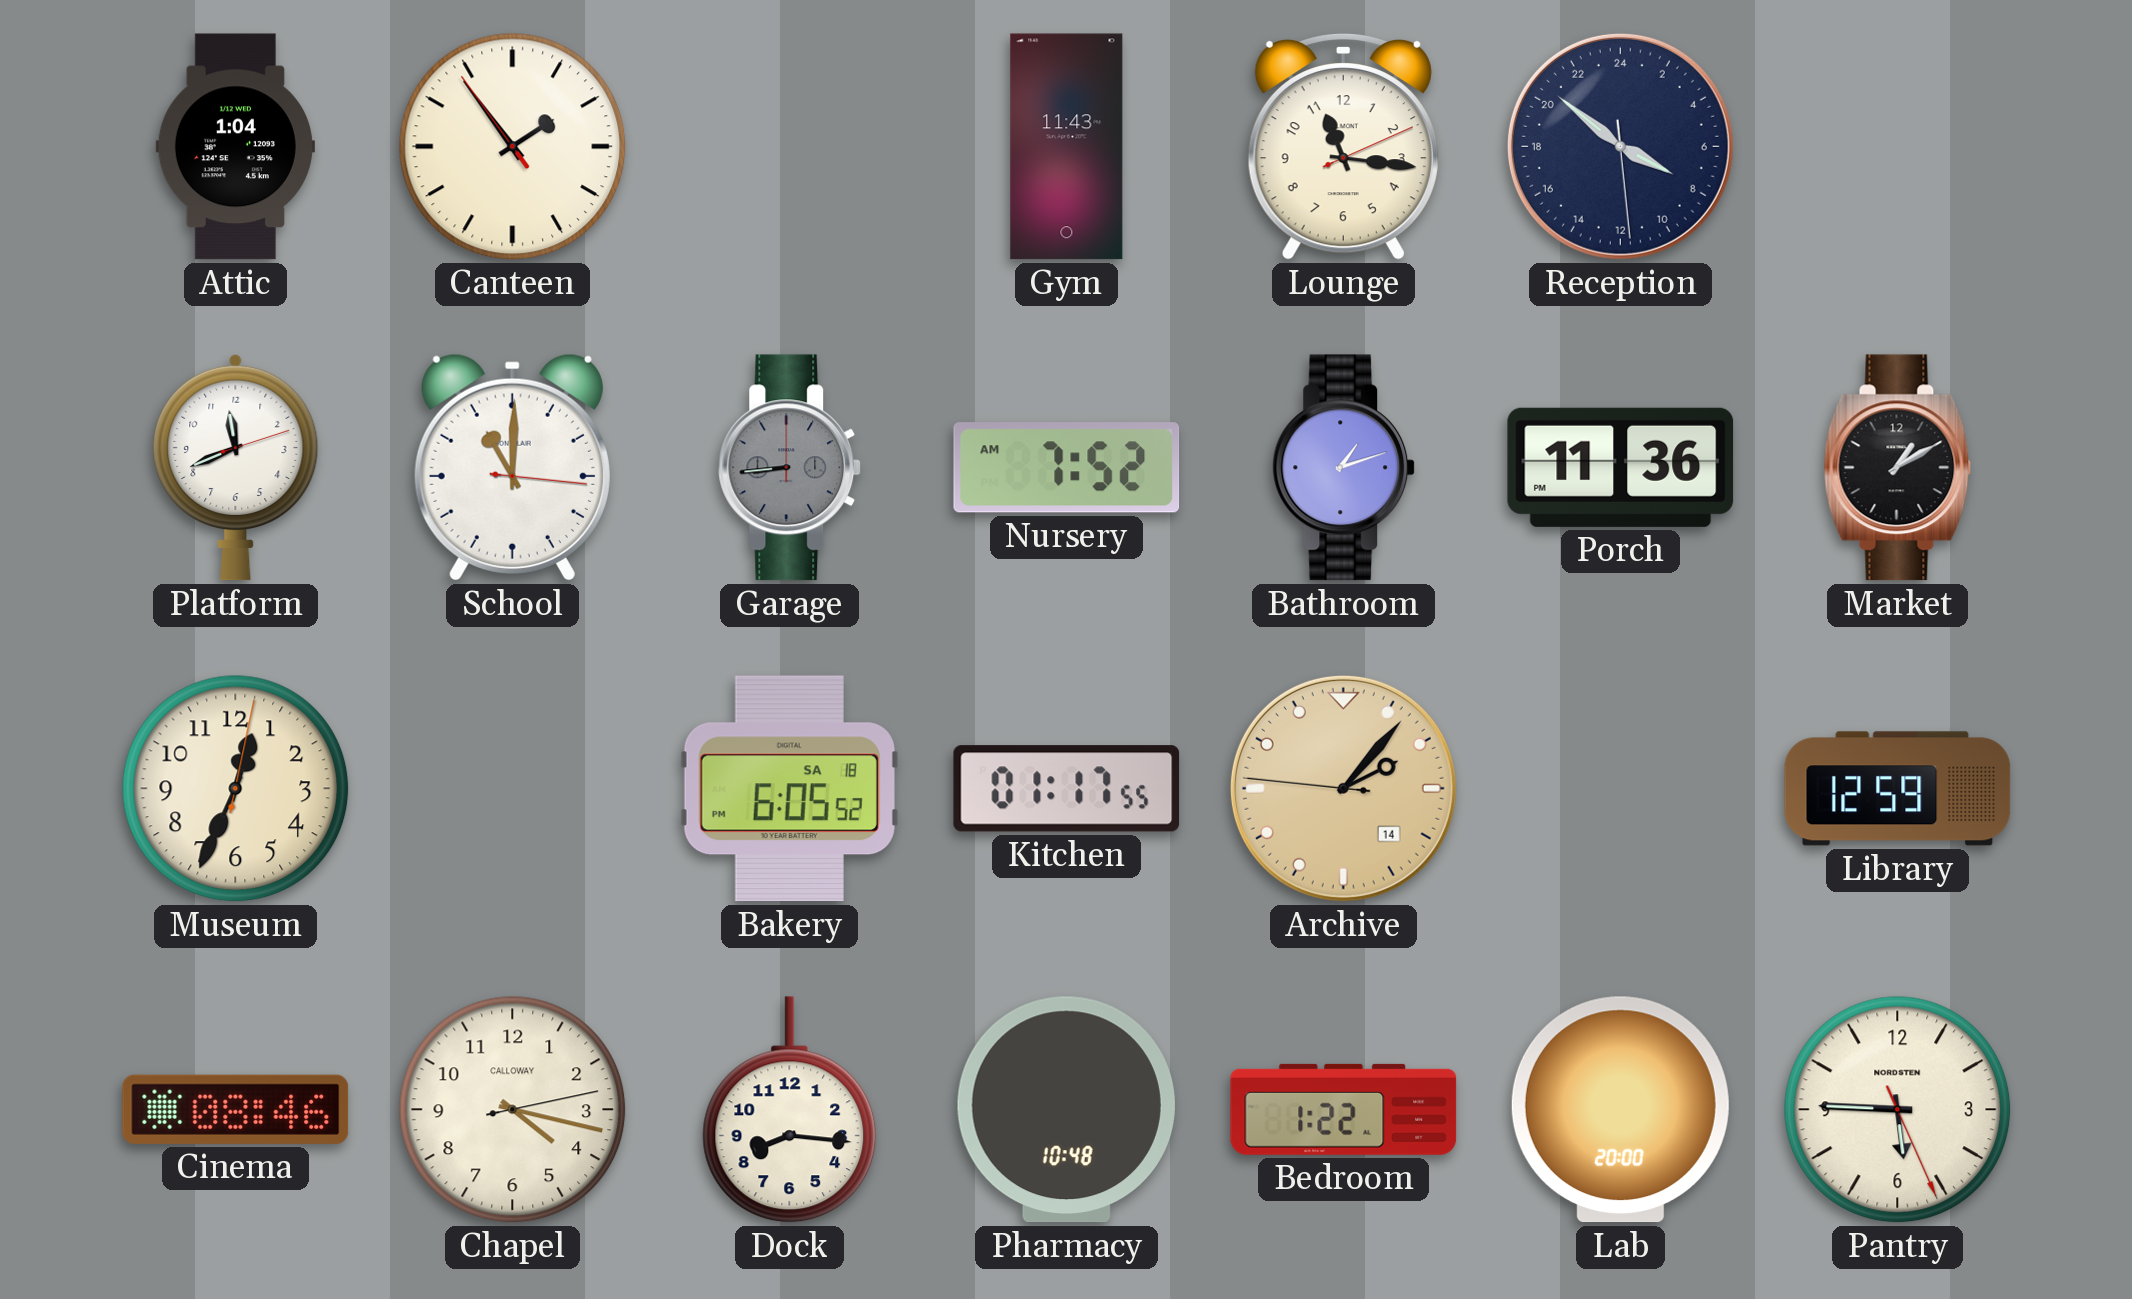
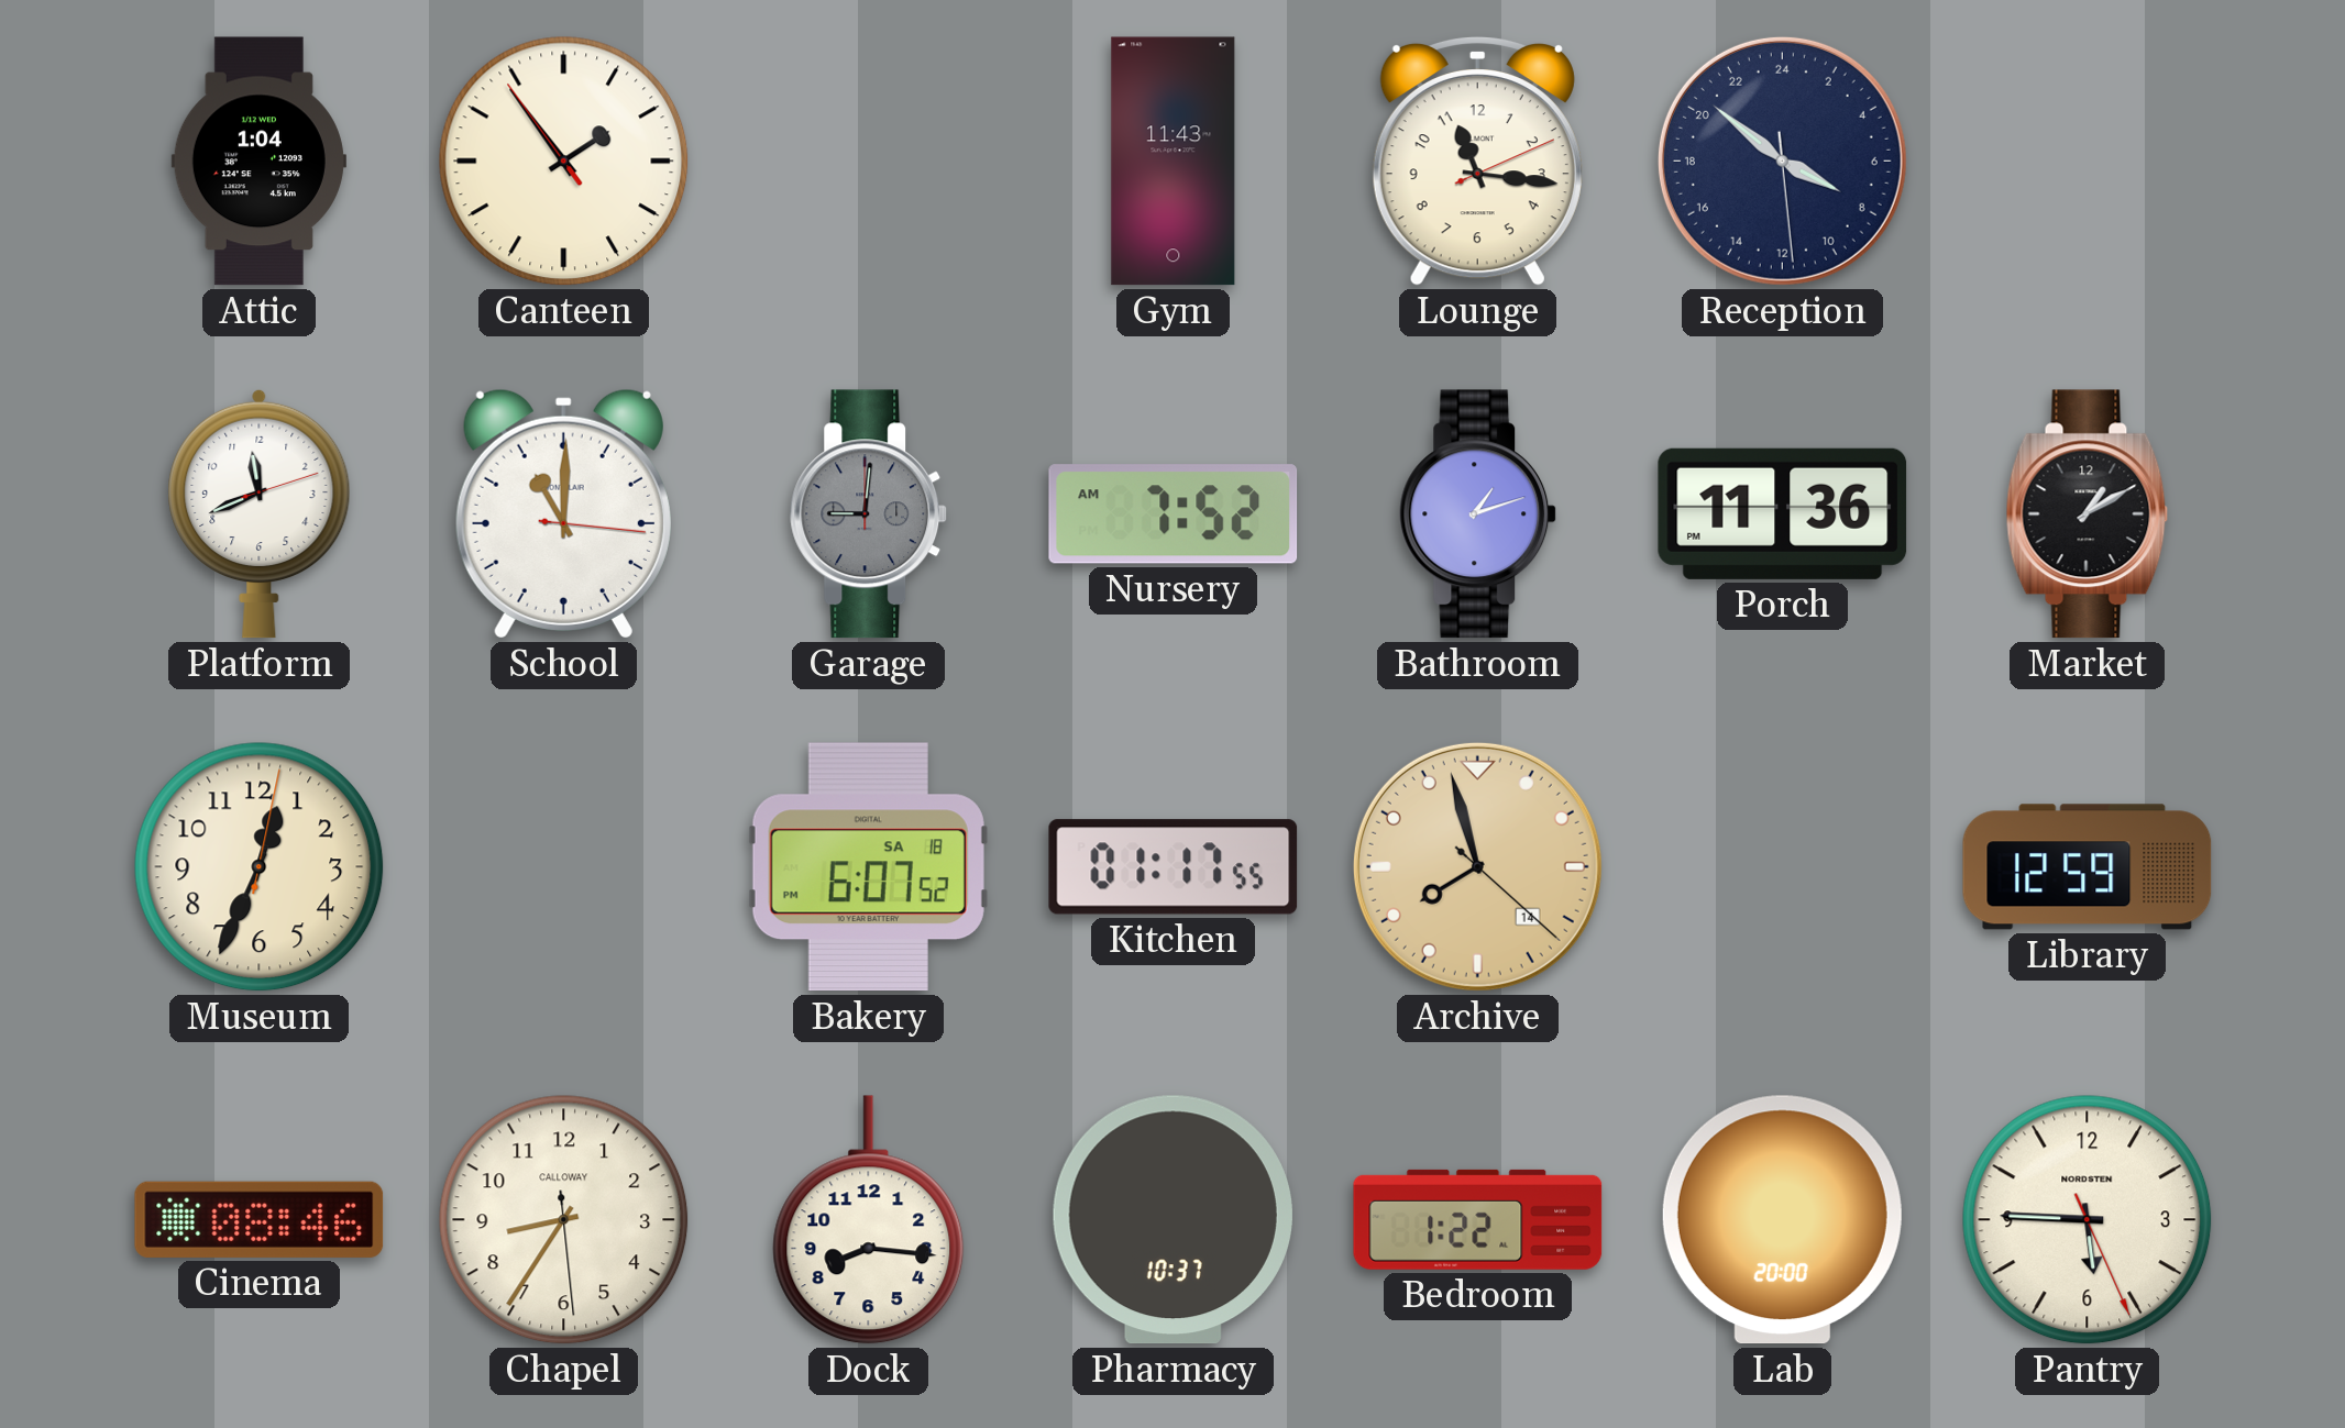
Garage: 8:44 -> 9:01 (869, 514)
Bakery: 6:05 -> 6:07 (868, 867)
Archive: 2:06 -> 7:57 (1477, 866)
Chapel: 4:17 -> 8:35 (564, 1220)
Pharmacy: 10:48 -> 10:37 (1172, 1220)
